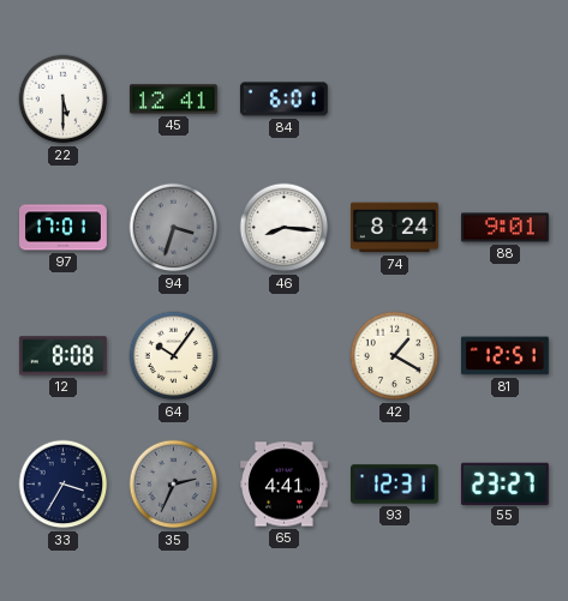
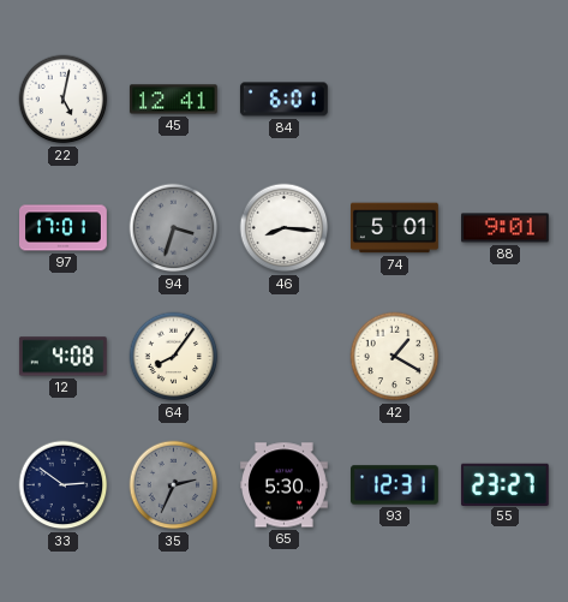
22: 5:30 -> 5:02 (64, 100)
74: 8:24 -> 5:01 (395, 228)
12: 8:08 -> 4:08 (62, 357)
64: 10:06 -> 8:06 (174, 357)
81: 12:51 -> none (504, 356)
33: 3:35 -> 2:51 (64, 485)
65: 4:41 -> 5:30 (285, 485)
